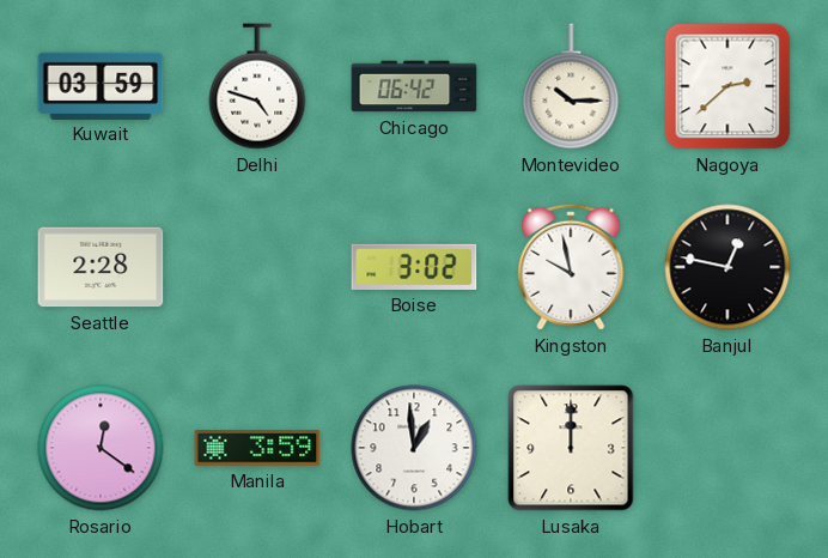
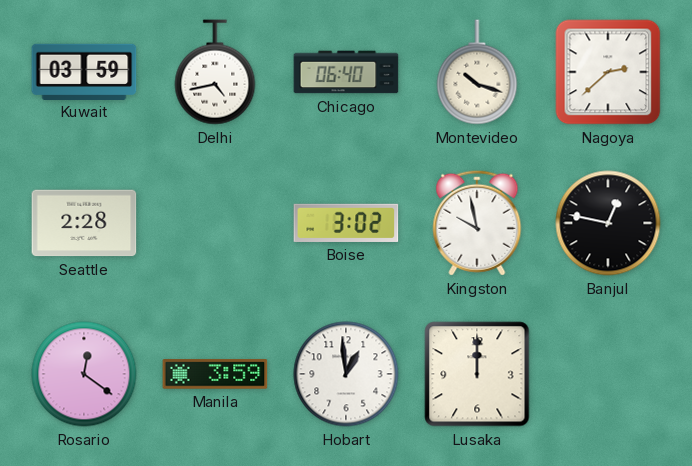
Delhi: 4:48 -> 4:43 (215, 72)
Chicago: 06:42 -> 06:40 (346, 72)
Montevideo: 10:15 -> 10:18 (477, 72)
